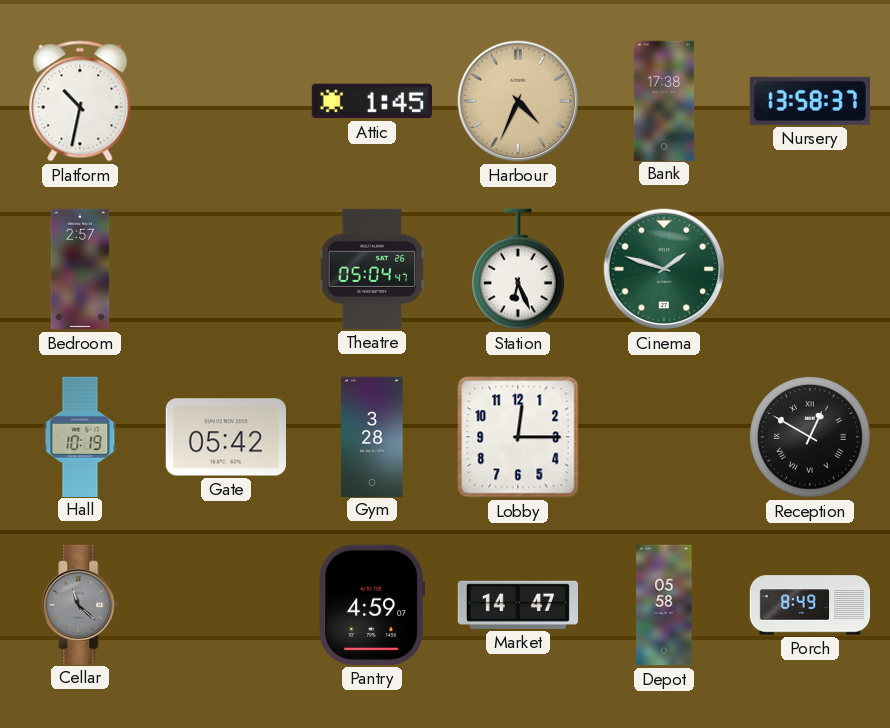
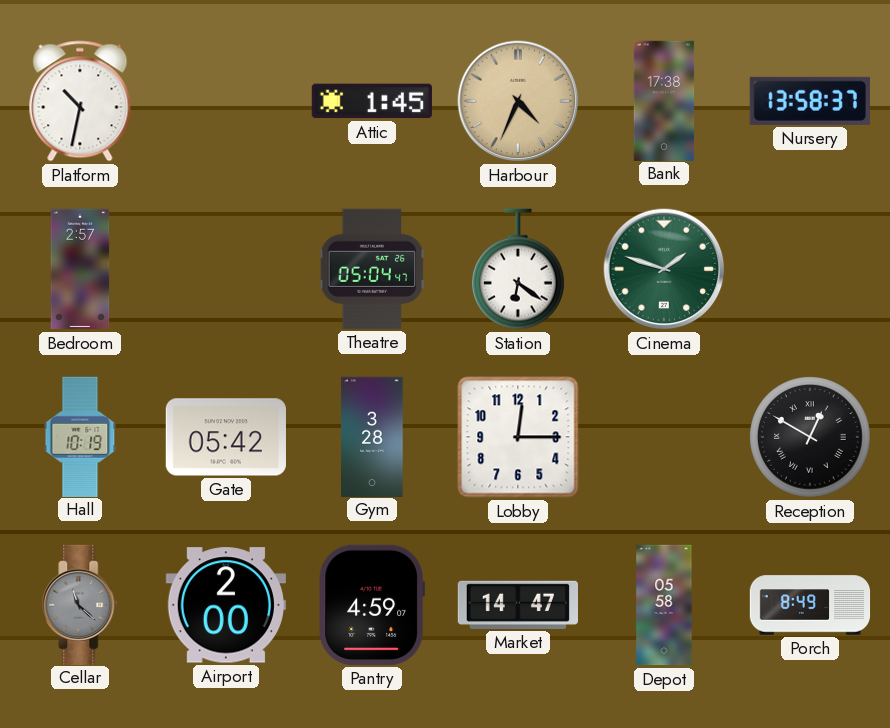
Station: 6:26 -> 6:21 (518, 269)
Airport: none -> 2:00 (226, 605)
